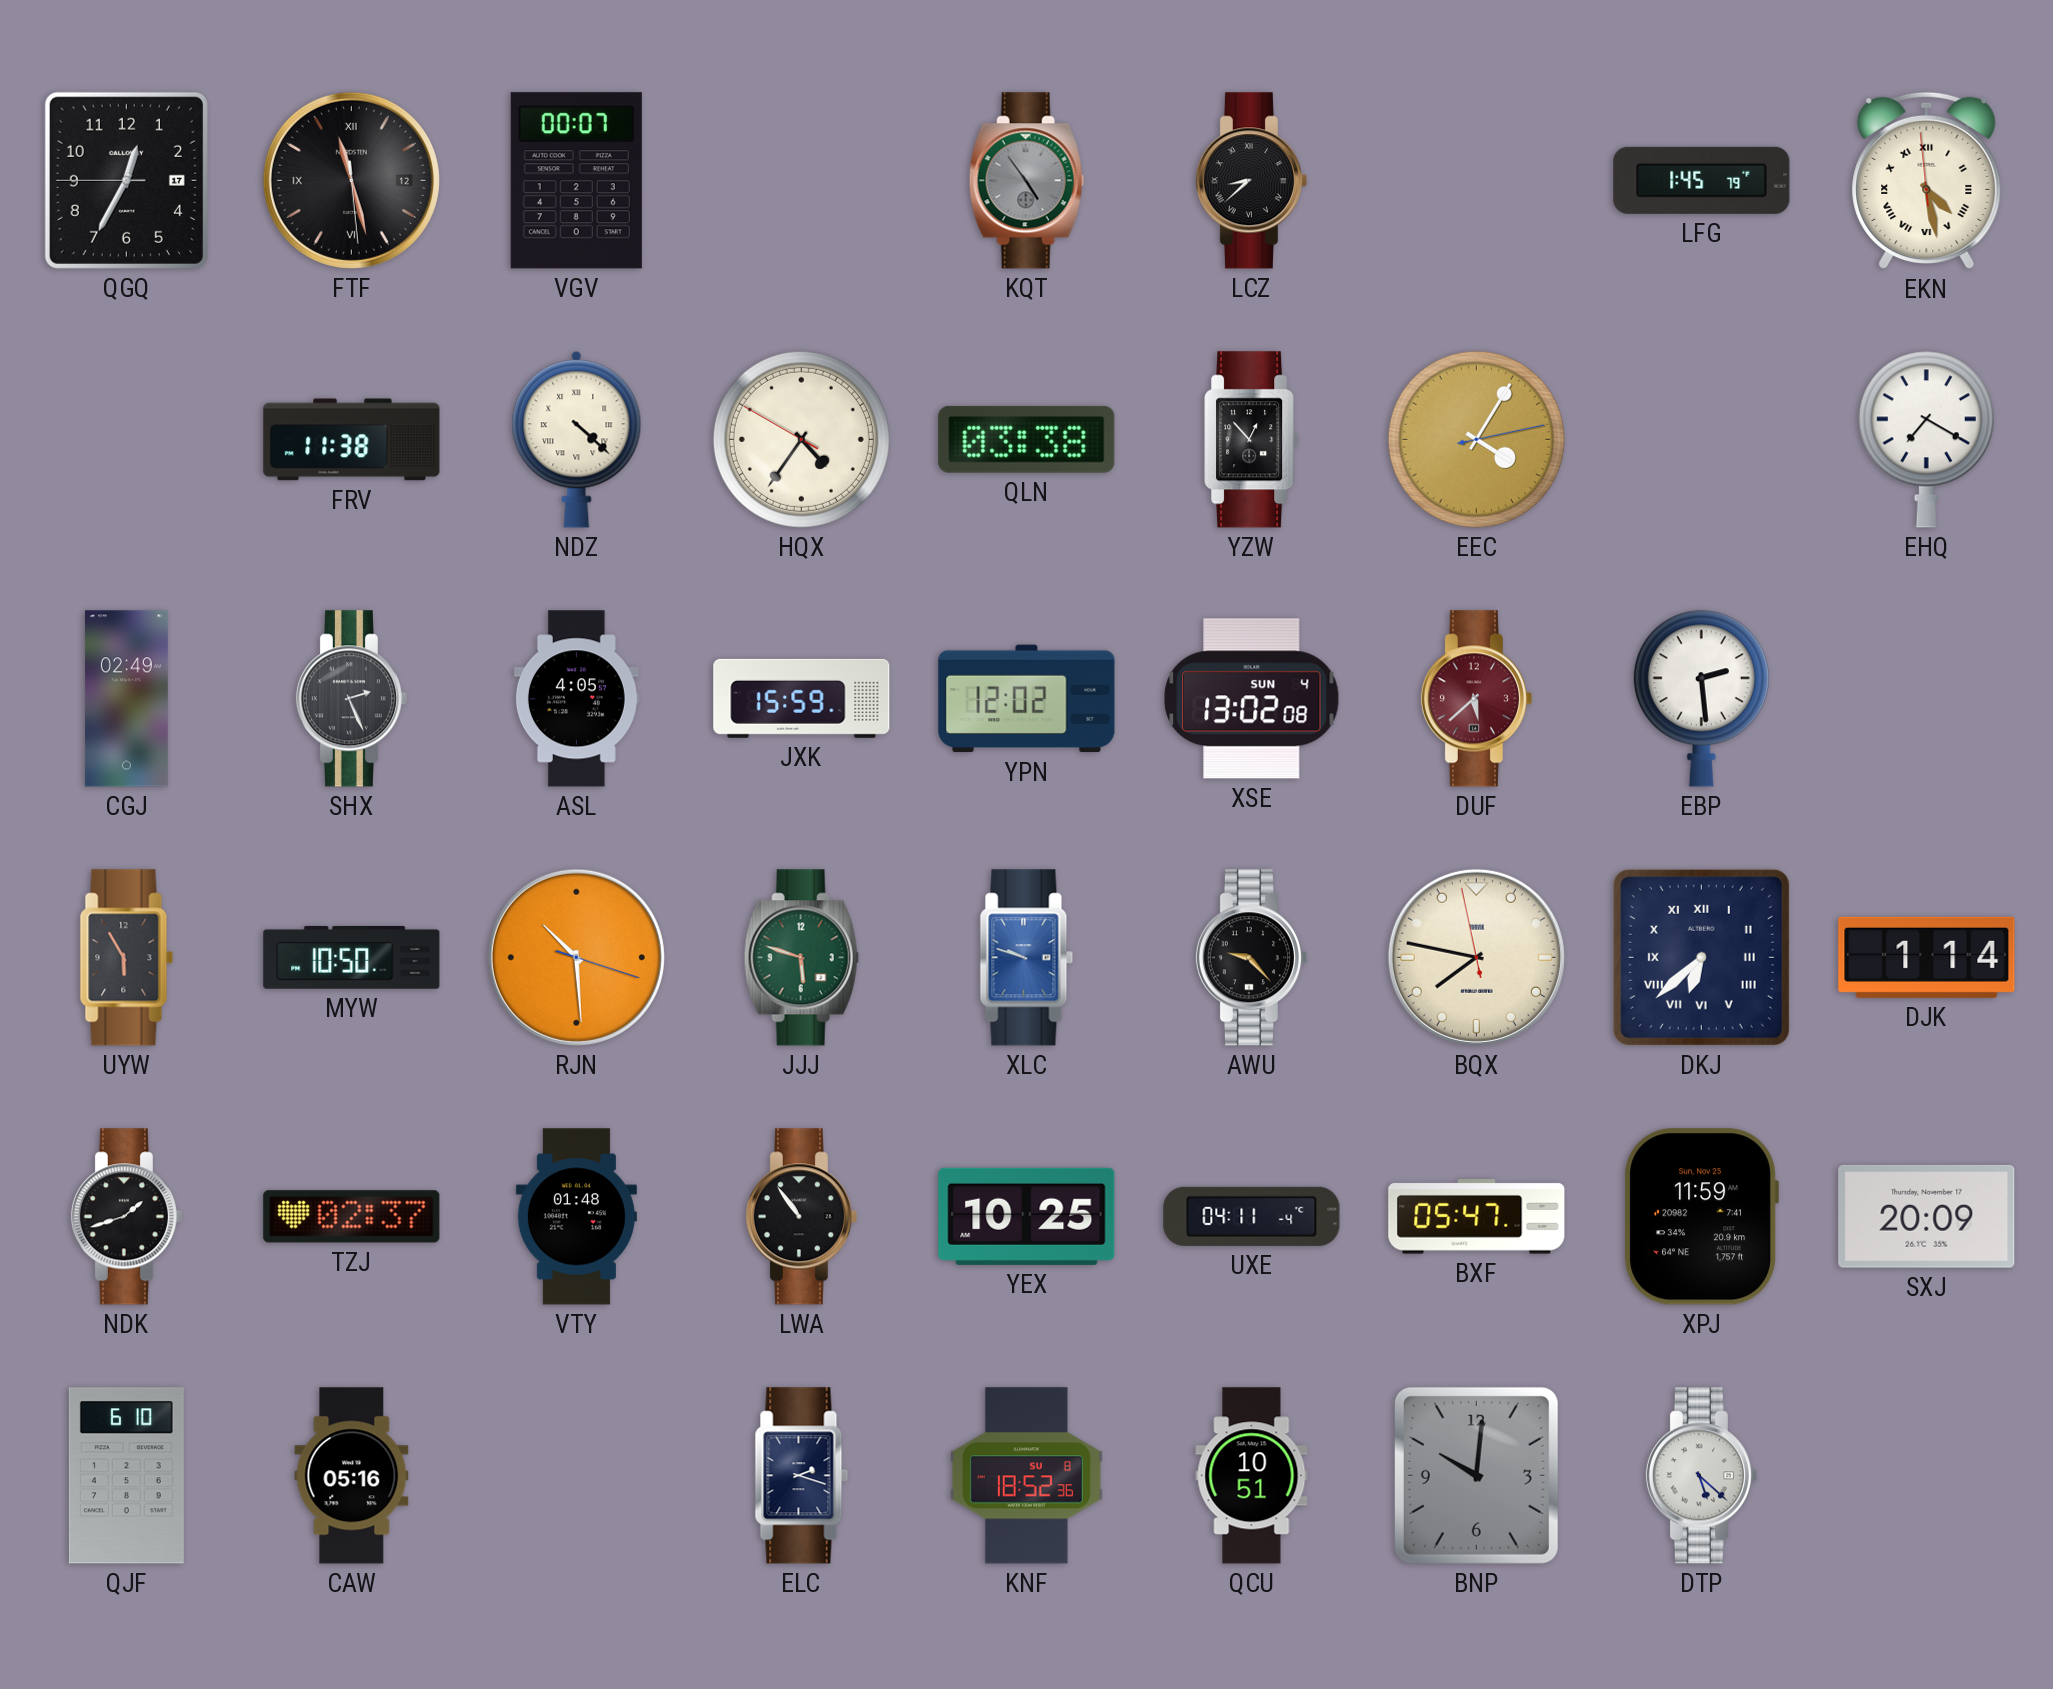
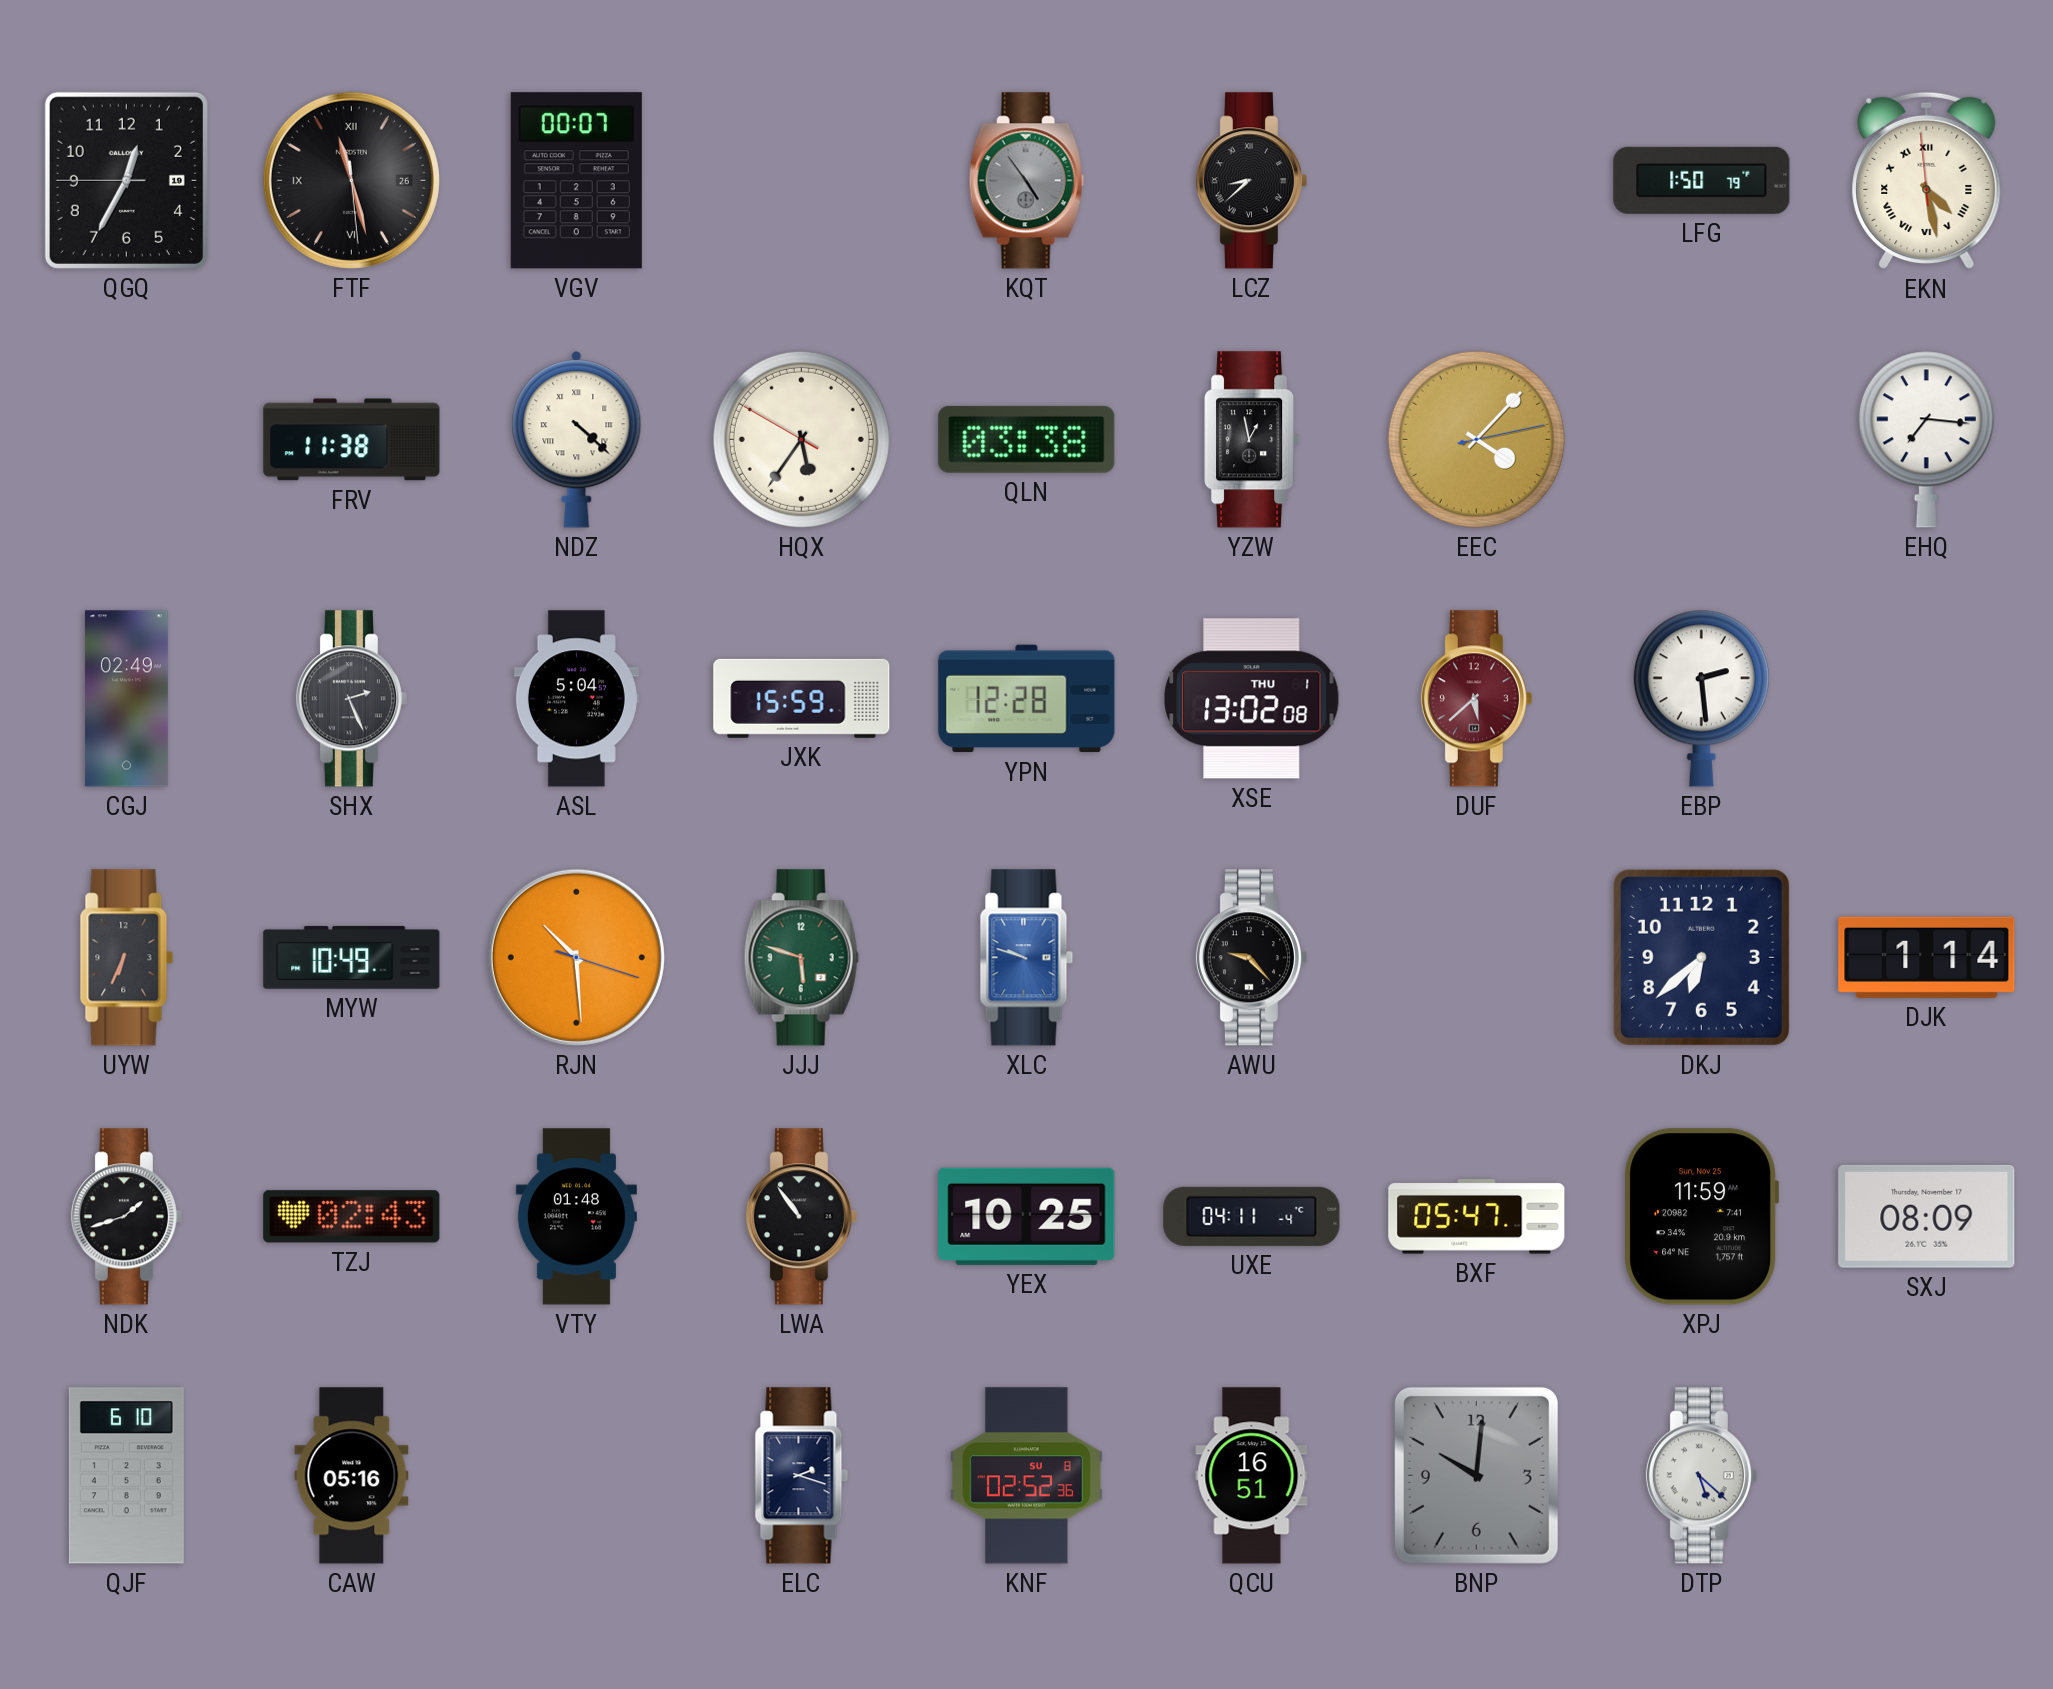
QGQ date: 17 -> 19 (126, 180)
FTF date: 12 -> 26 (351, 180)
LFG: 1:45 -> 1:50 (1702, 180)
HQX: 4:35 -> 5:35 (801, 439)
YZW: 12:53 -> 12:58 (1252, 440)
EEC: 4:05 -> 4:07 (1476, 439)
EHQ: 7:20 -> 7:16 (1926, 439)
ASL: 4:05 -> 5:04 (576, 699)
YPN: 12:02 -> 12:28 (1027, 699)
XSE date: SUN 4 -> THU 1 (1252, 699)
UYW: 5:55 -> 6:34 (127, 958)
MYW: 10:50 -> 10:49 (352, 957)
BQX: 7:46 -> none (1476, 957)
DKJ numerals: Roman -> Arabic (1701, 957)
TZJ: 02:37 -> 02:43 (352, 1217)
SXJ: 20:09 -> 08:09 (1927, 1216)
KNF: 18:52 -> 02:52 (1026, 1476)
QCU: 10:51 -> 16:51 (1252, 1476)
